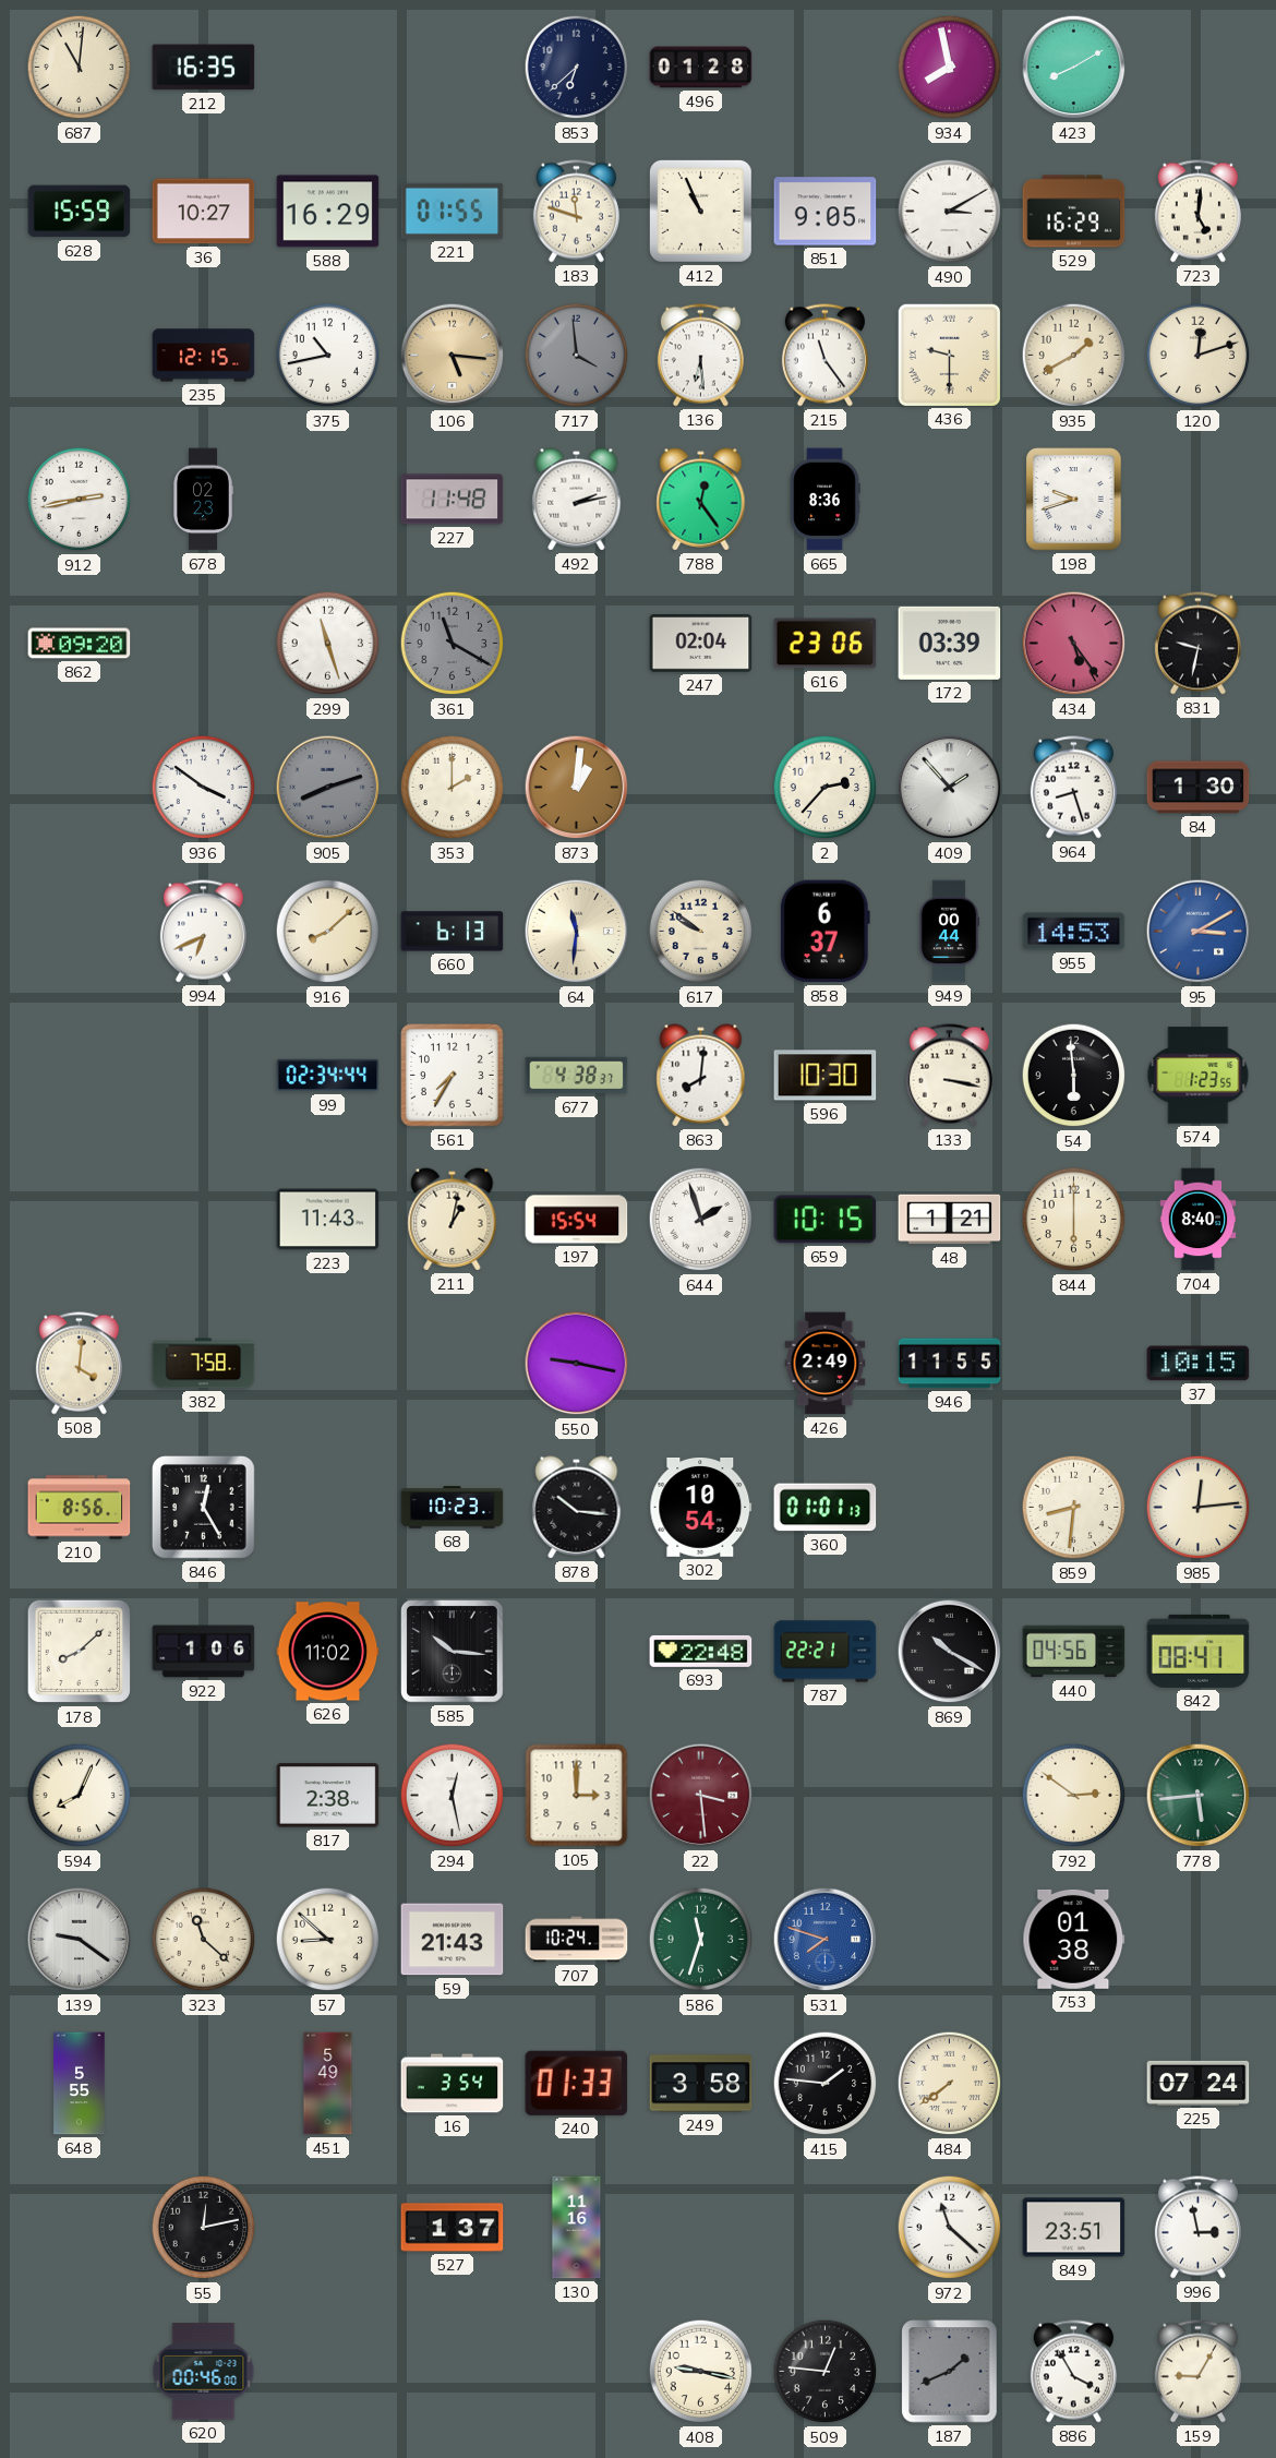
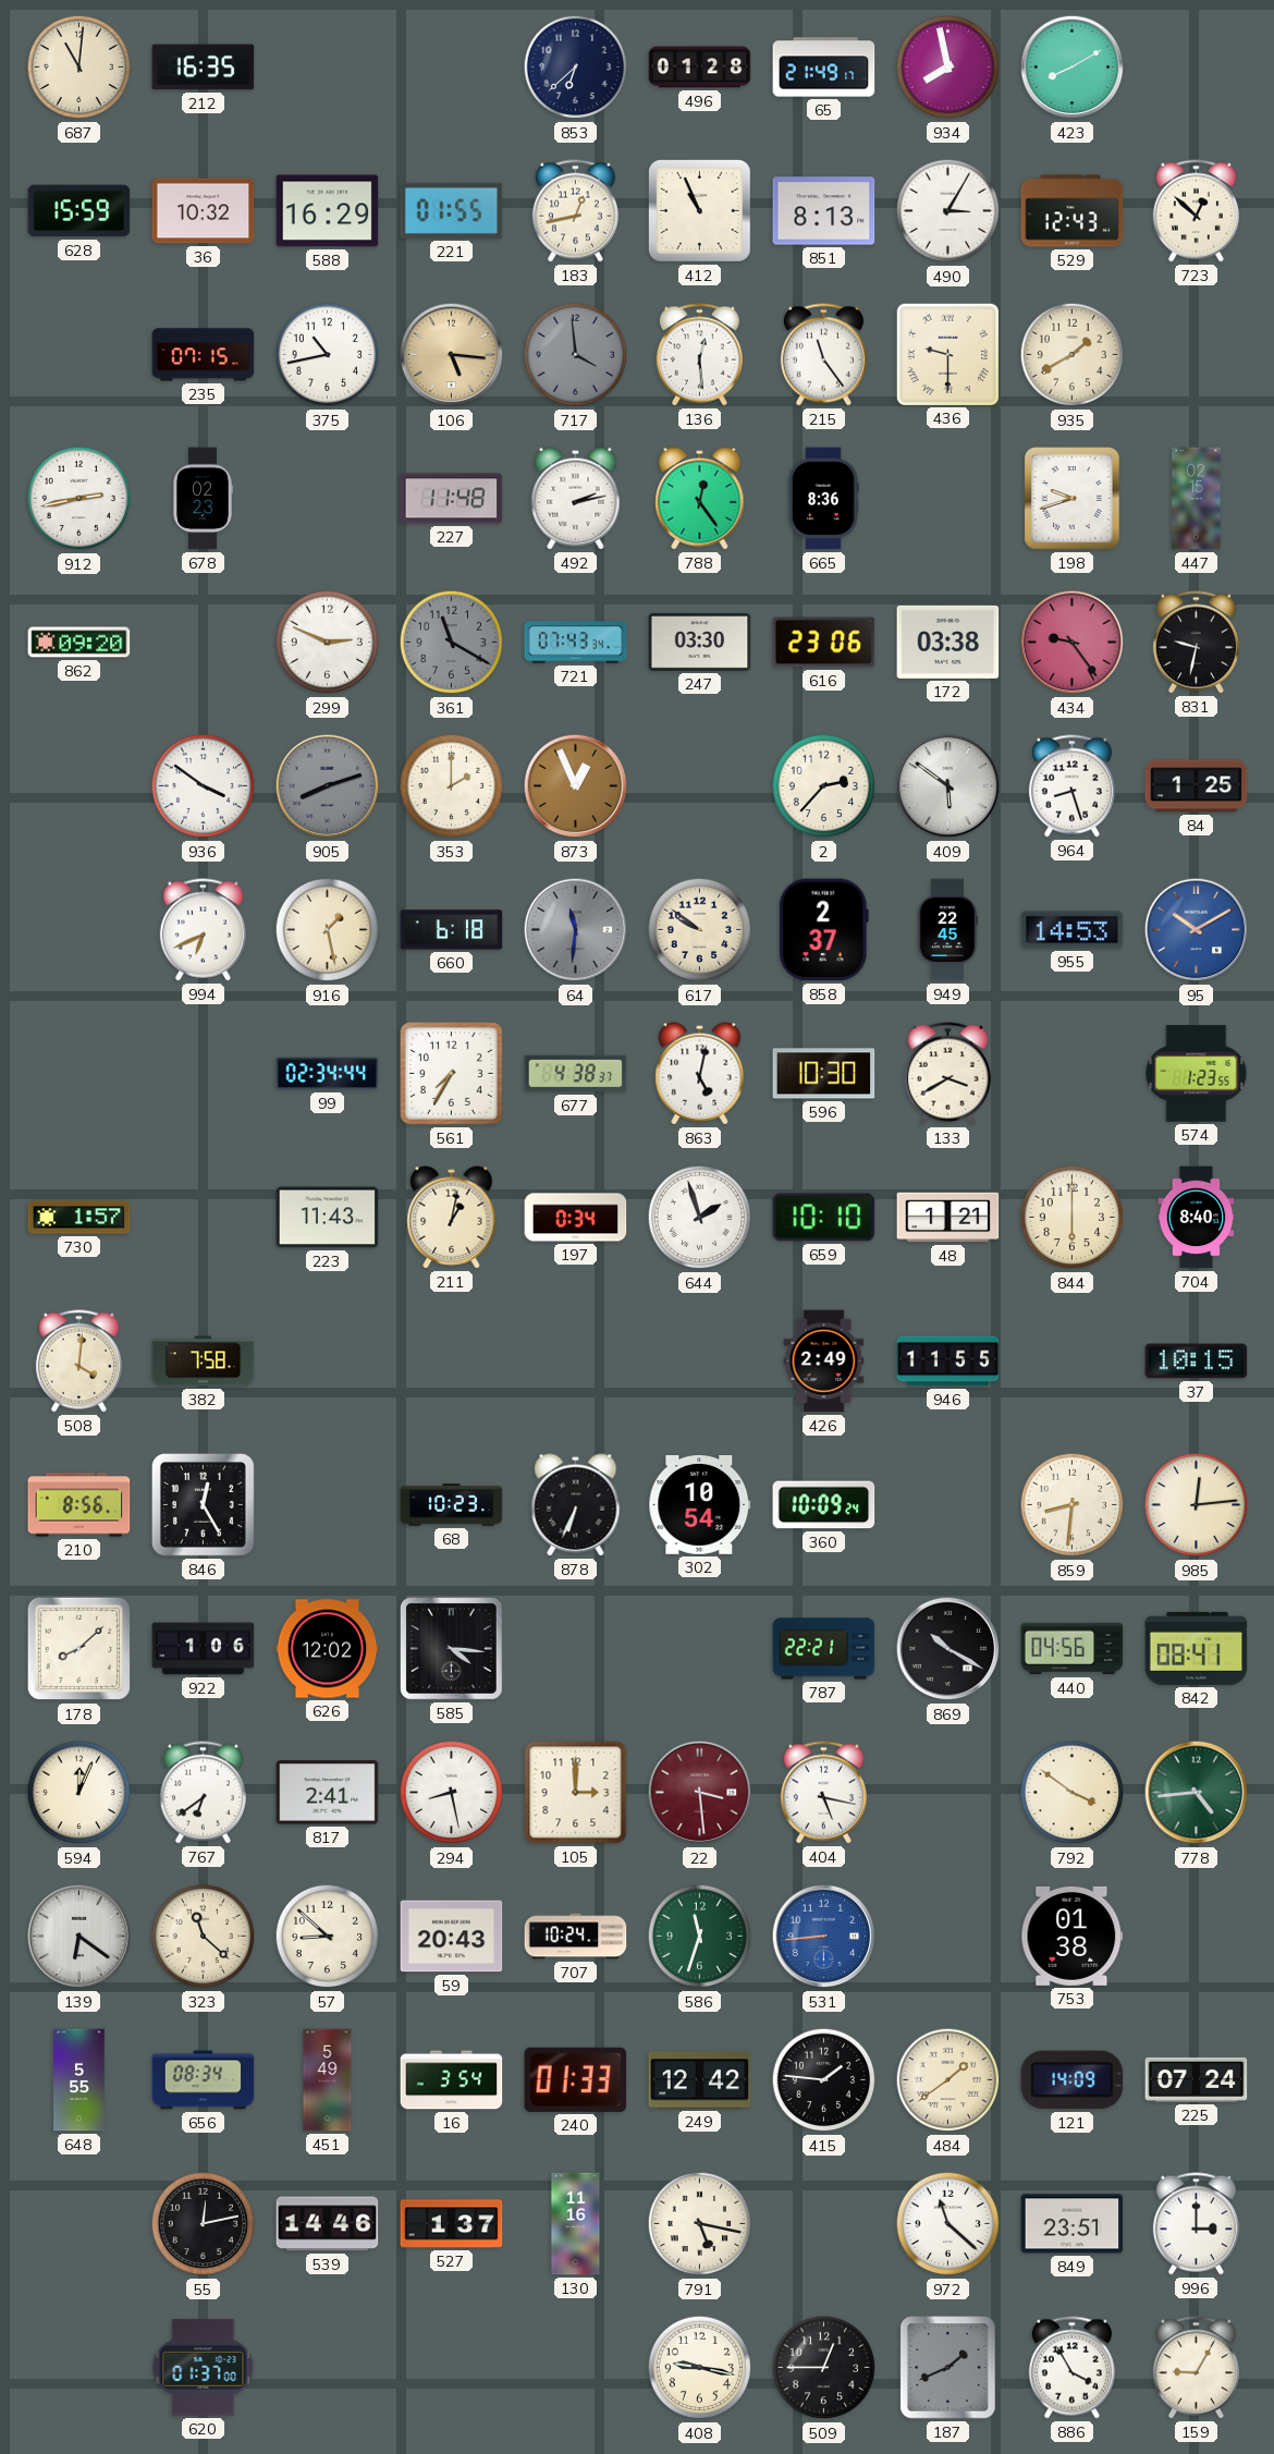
65: none -> 21:49 (824, 68)
36: 10:27 -> 10:32 (204, 211)
183: 11:48 -> 12:43 (575, 211)
851: 9:05 -> 8:13 (824, 211)
490: 3:10 -> 3:05 (948, 211)
529: 16:29 -> 12:43 (1073, 211)
723: 5:01 -> 12:52 (1196, 211)
235: 12:15 -> 07:15 (204, 355)
136: 6:29 -> 12:29 (699, 355)
120: 12:12 -> none (1199, 356)
447: none -> 02:15 (1197, 499)
299: 11:27 -> 2:49 (328, 643)
721: none -> 07:43 (576, 643)
247: 02:04 -> 03:30 (700, 642)
172: 03:39 -> 03:38 (948, 642)
434: 5:24 -> 9:24 (1073, 643)
873: 1:01 -> 12:56 (576, 786)
409: 1:53 -> 5:51 (948, 786)
84: 1:30 -> 1:25 (1197, 786)
916: 8:08 -> 1:28 (328, 930)
660: 6:13 -> 6:18 (452, 930)
64 dial: cream -> grey (576, 930)
858: 6:37 -> 2:37 (823, 930)
949: 00:44 -> 22:45 (947, 930)
95: 3:10 -> 10:10 (1197, 930)
863: 8:01 -> 5:02 (700, 1074)
133: 3:17 -> 3:40 (947, 1074)
54: 5:59 -> none (1074, 1076)
730: none -> 1:57 (79, 1218)
197: 15:54 -> 0:34 (576, 1218)
659: 10:15 -> 10:10 (824, 1218)
550: 9:17 -> none (577, 1364)
878: 10:16 -> 6:34 (576, 1505)
360: 01:01 -> 10:09 (824, 1505)
626: 11:02 -> 12:02 (328, 1649)
585: 10:16 -> 4:16 (452, 1649)
693: 22:48 -> none (701, 1651)
594: 8:04 -> 12:04 (79, 1793)
767: none -> 6:39 (203, 1793)
817: 2:38 -> 2:41 (328, 1793)
294: 12:28 -> 8:28 (452, 1793)
404: none -> 5:17 (823, 1793)
792: 2:51 -> 3:51 (1073, 1793)
778: 5:44 -> 4:44 (1197, 1793)
139: 9:21 -> 6:21 (79, 1937)
59: 21:43 -> 20:43 (452, 1937)
531: 7:48 -> 8:44 (824, 1937)
656: none -> 08:34 (204, 2080)
249: 3:58 -> 12:42 (700, 2080)
484: 7:39 -> 1:39 (948, 2080)
121: none -> 14:09 (1073, 2080)
539: none -> 14:46 (328, 2224)
791: none -> 5:17 (700, 2224)
996: 2:58 -> 3:00 (1196, 2224)
620: 00:46 -> 01:37 (204, 2368)
509: 12:46 -> 12:45 (824, 2368)
